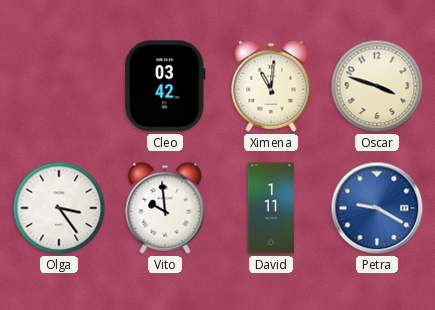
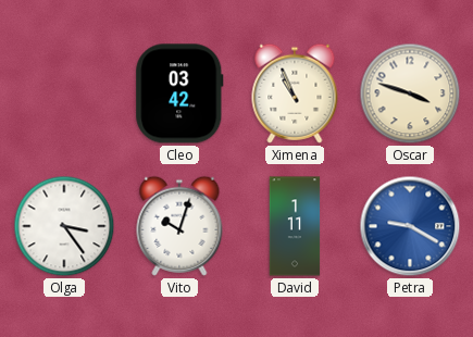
Ximena: 11:01 -> 10:56 (295, 93)
Vito: 9:59 -> 10:03 (179, 226)
